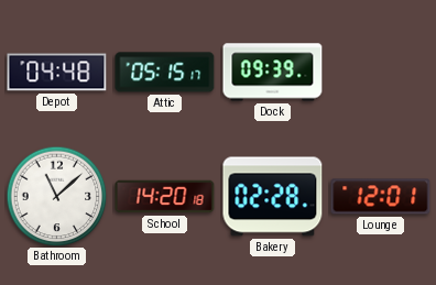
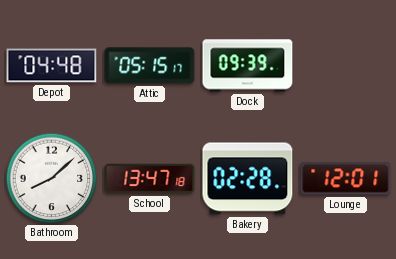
Bathroom: 11:08 -> 8:08 (51, 178)
School: 14:20 -> 13:47 (150, 179)
